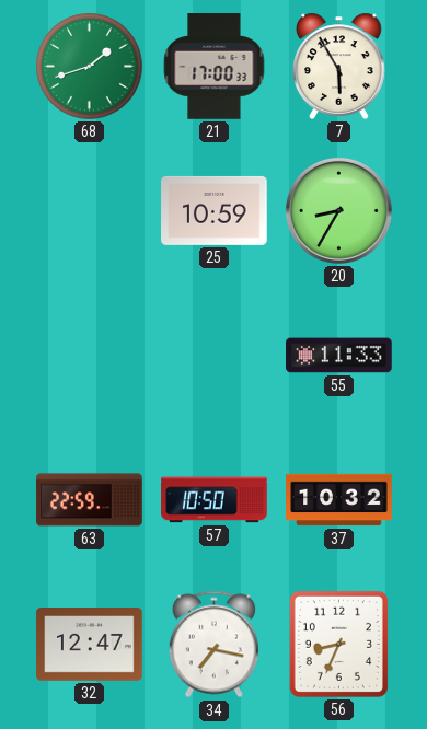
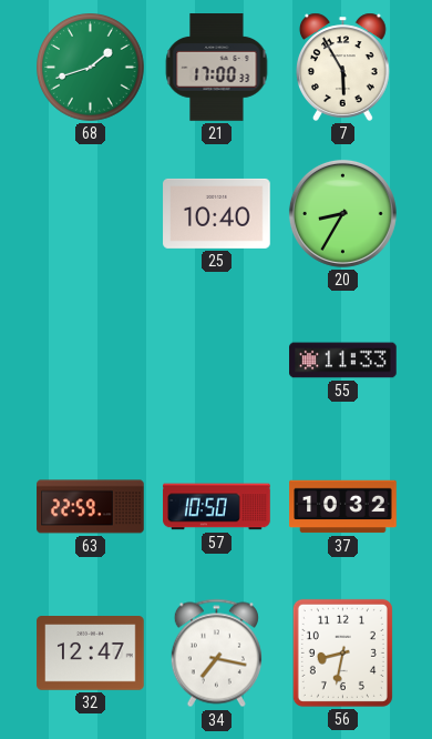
25: 10:59 -> 10:40 (217, 213)
56: 8:34 -> 8:32 (342, 652)
